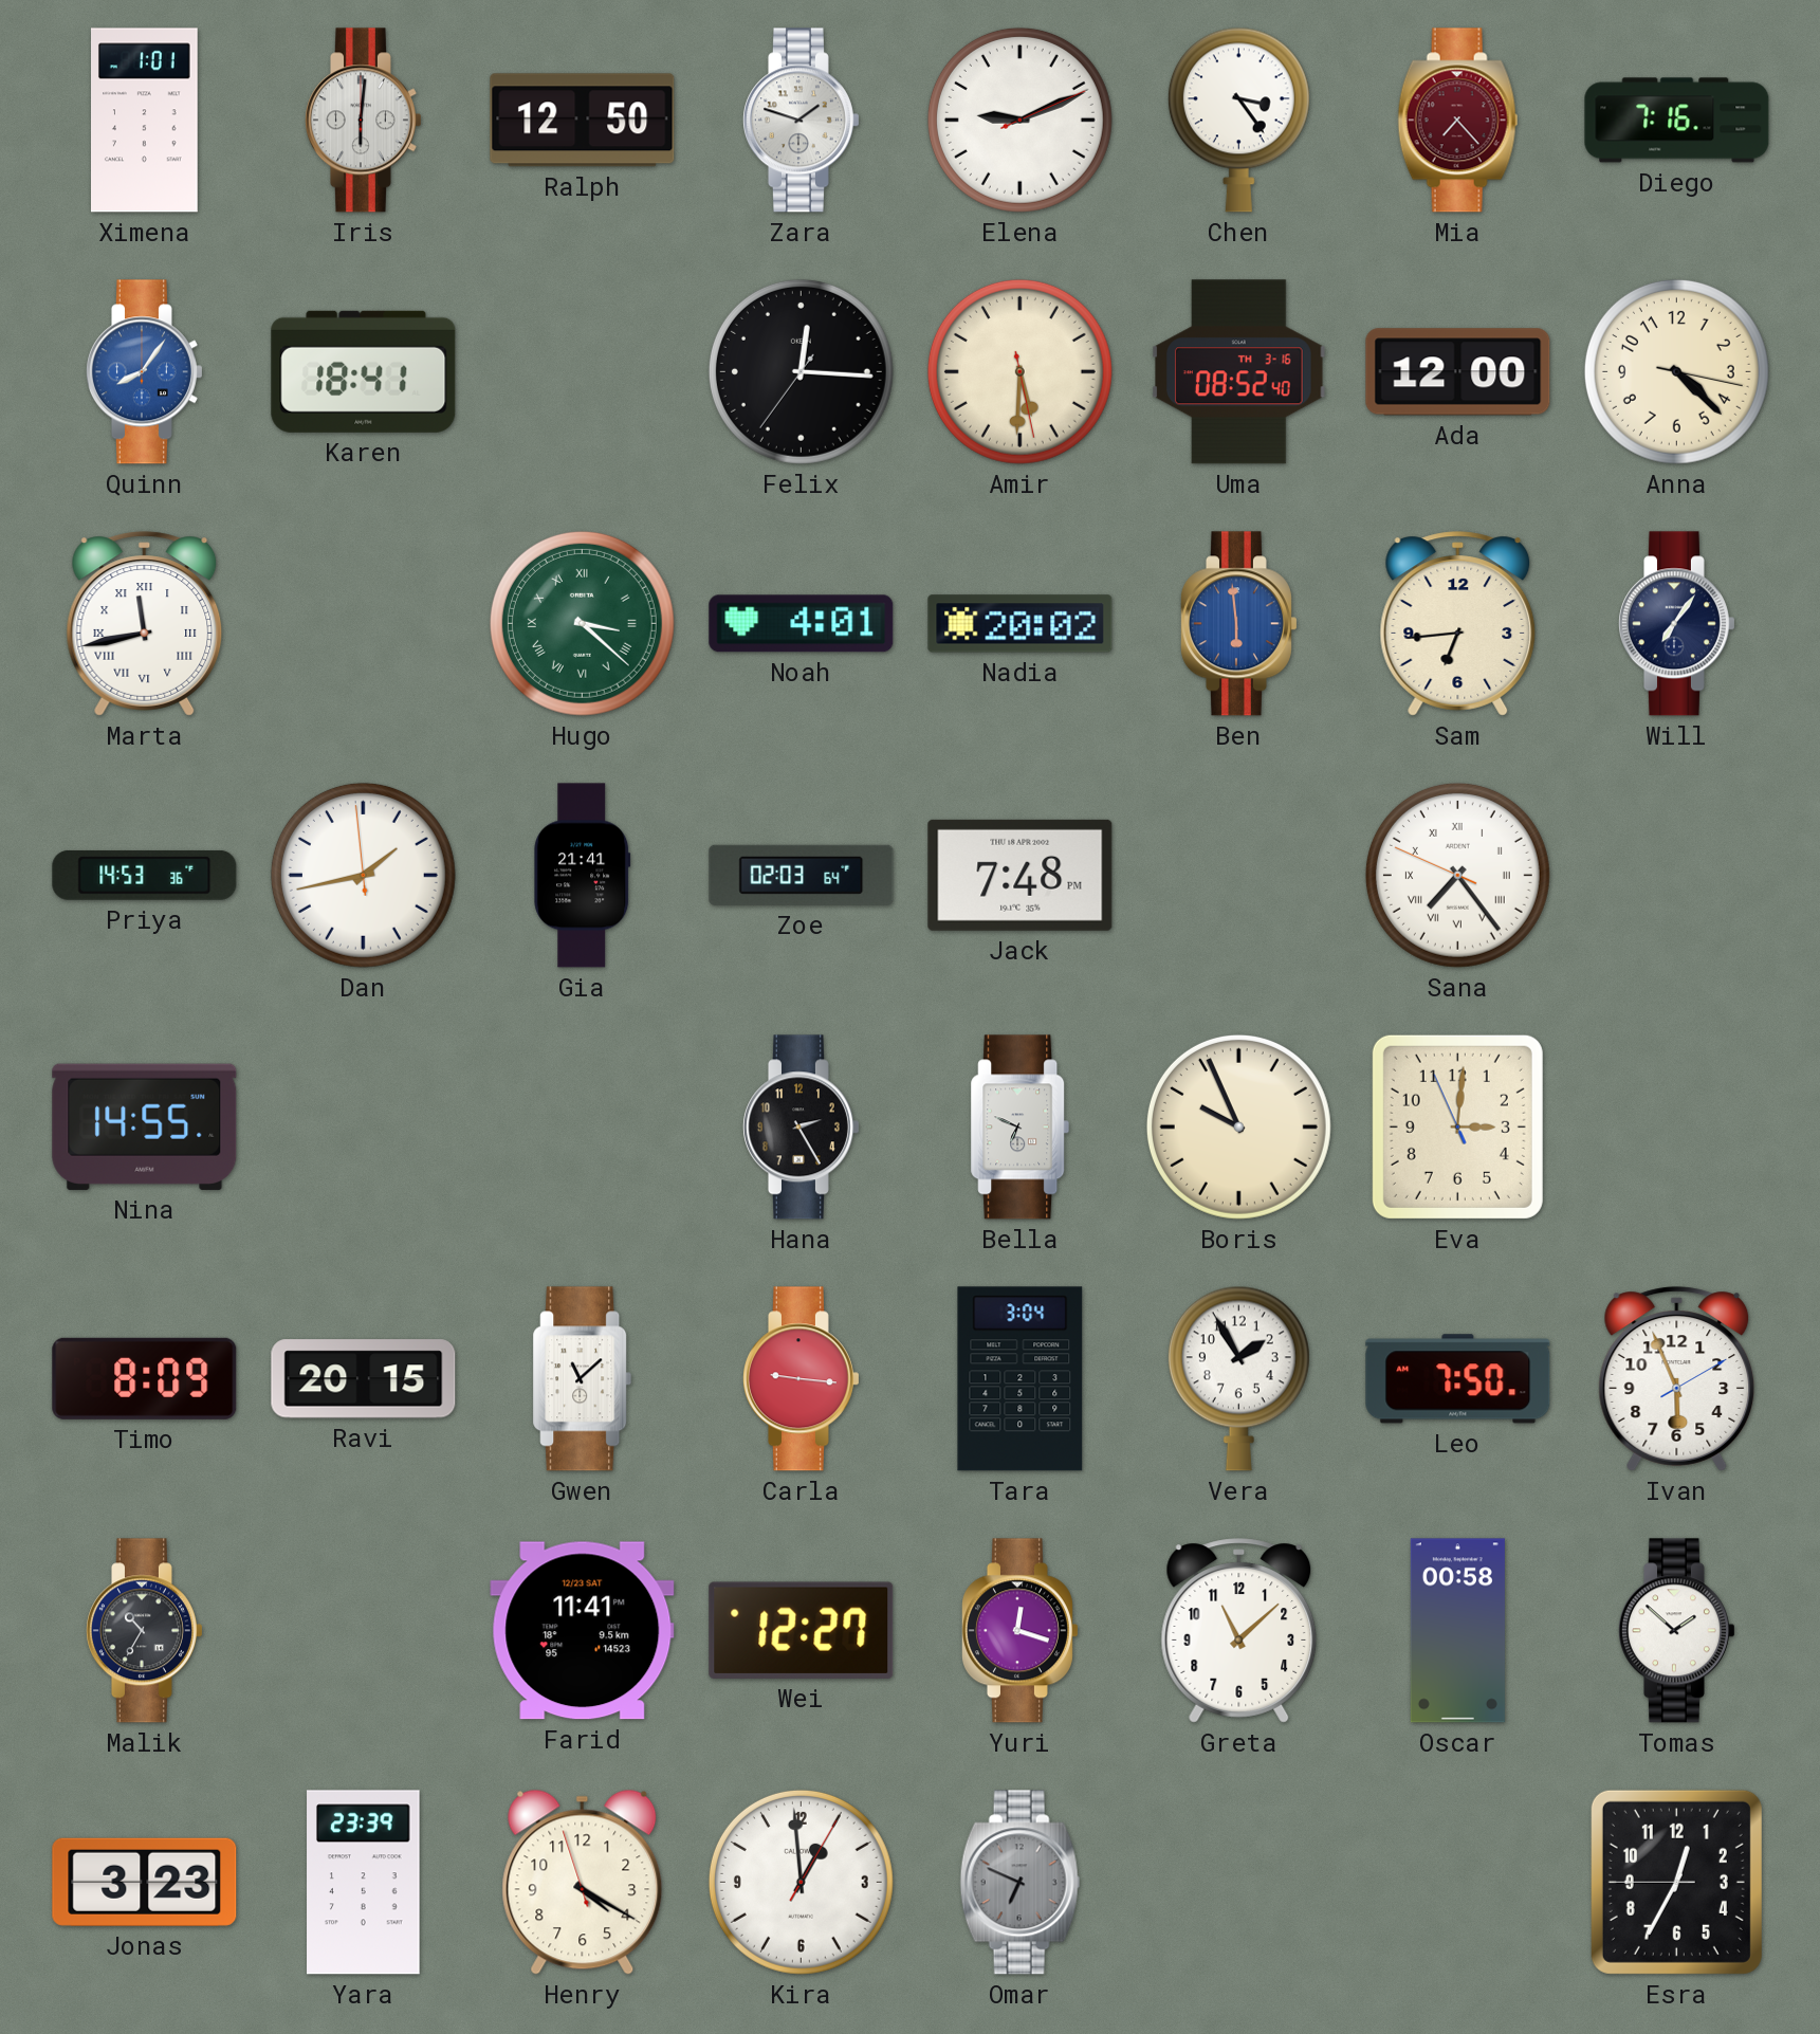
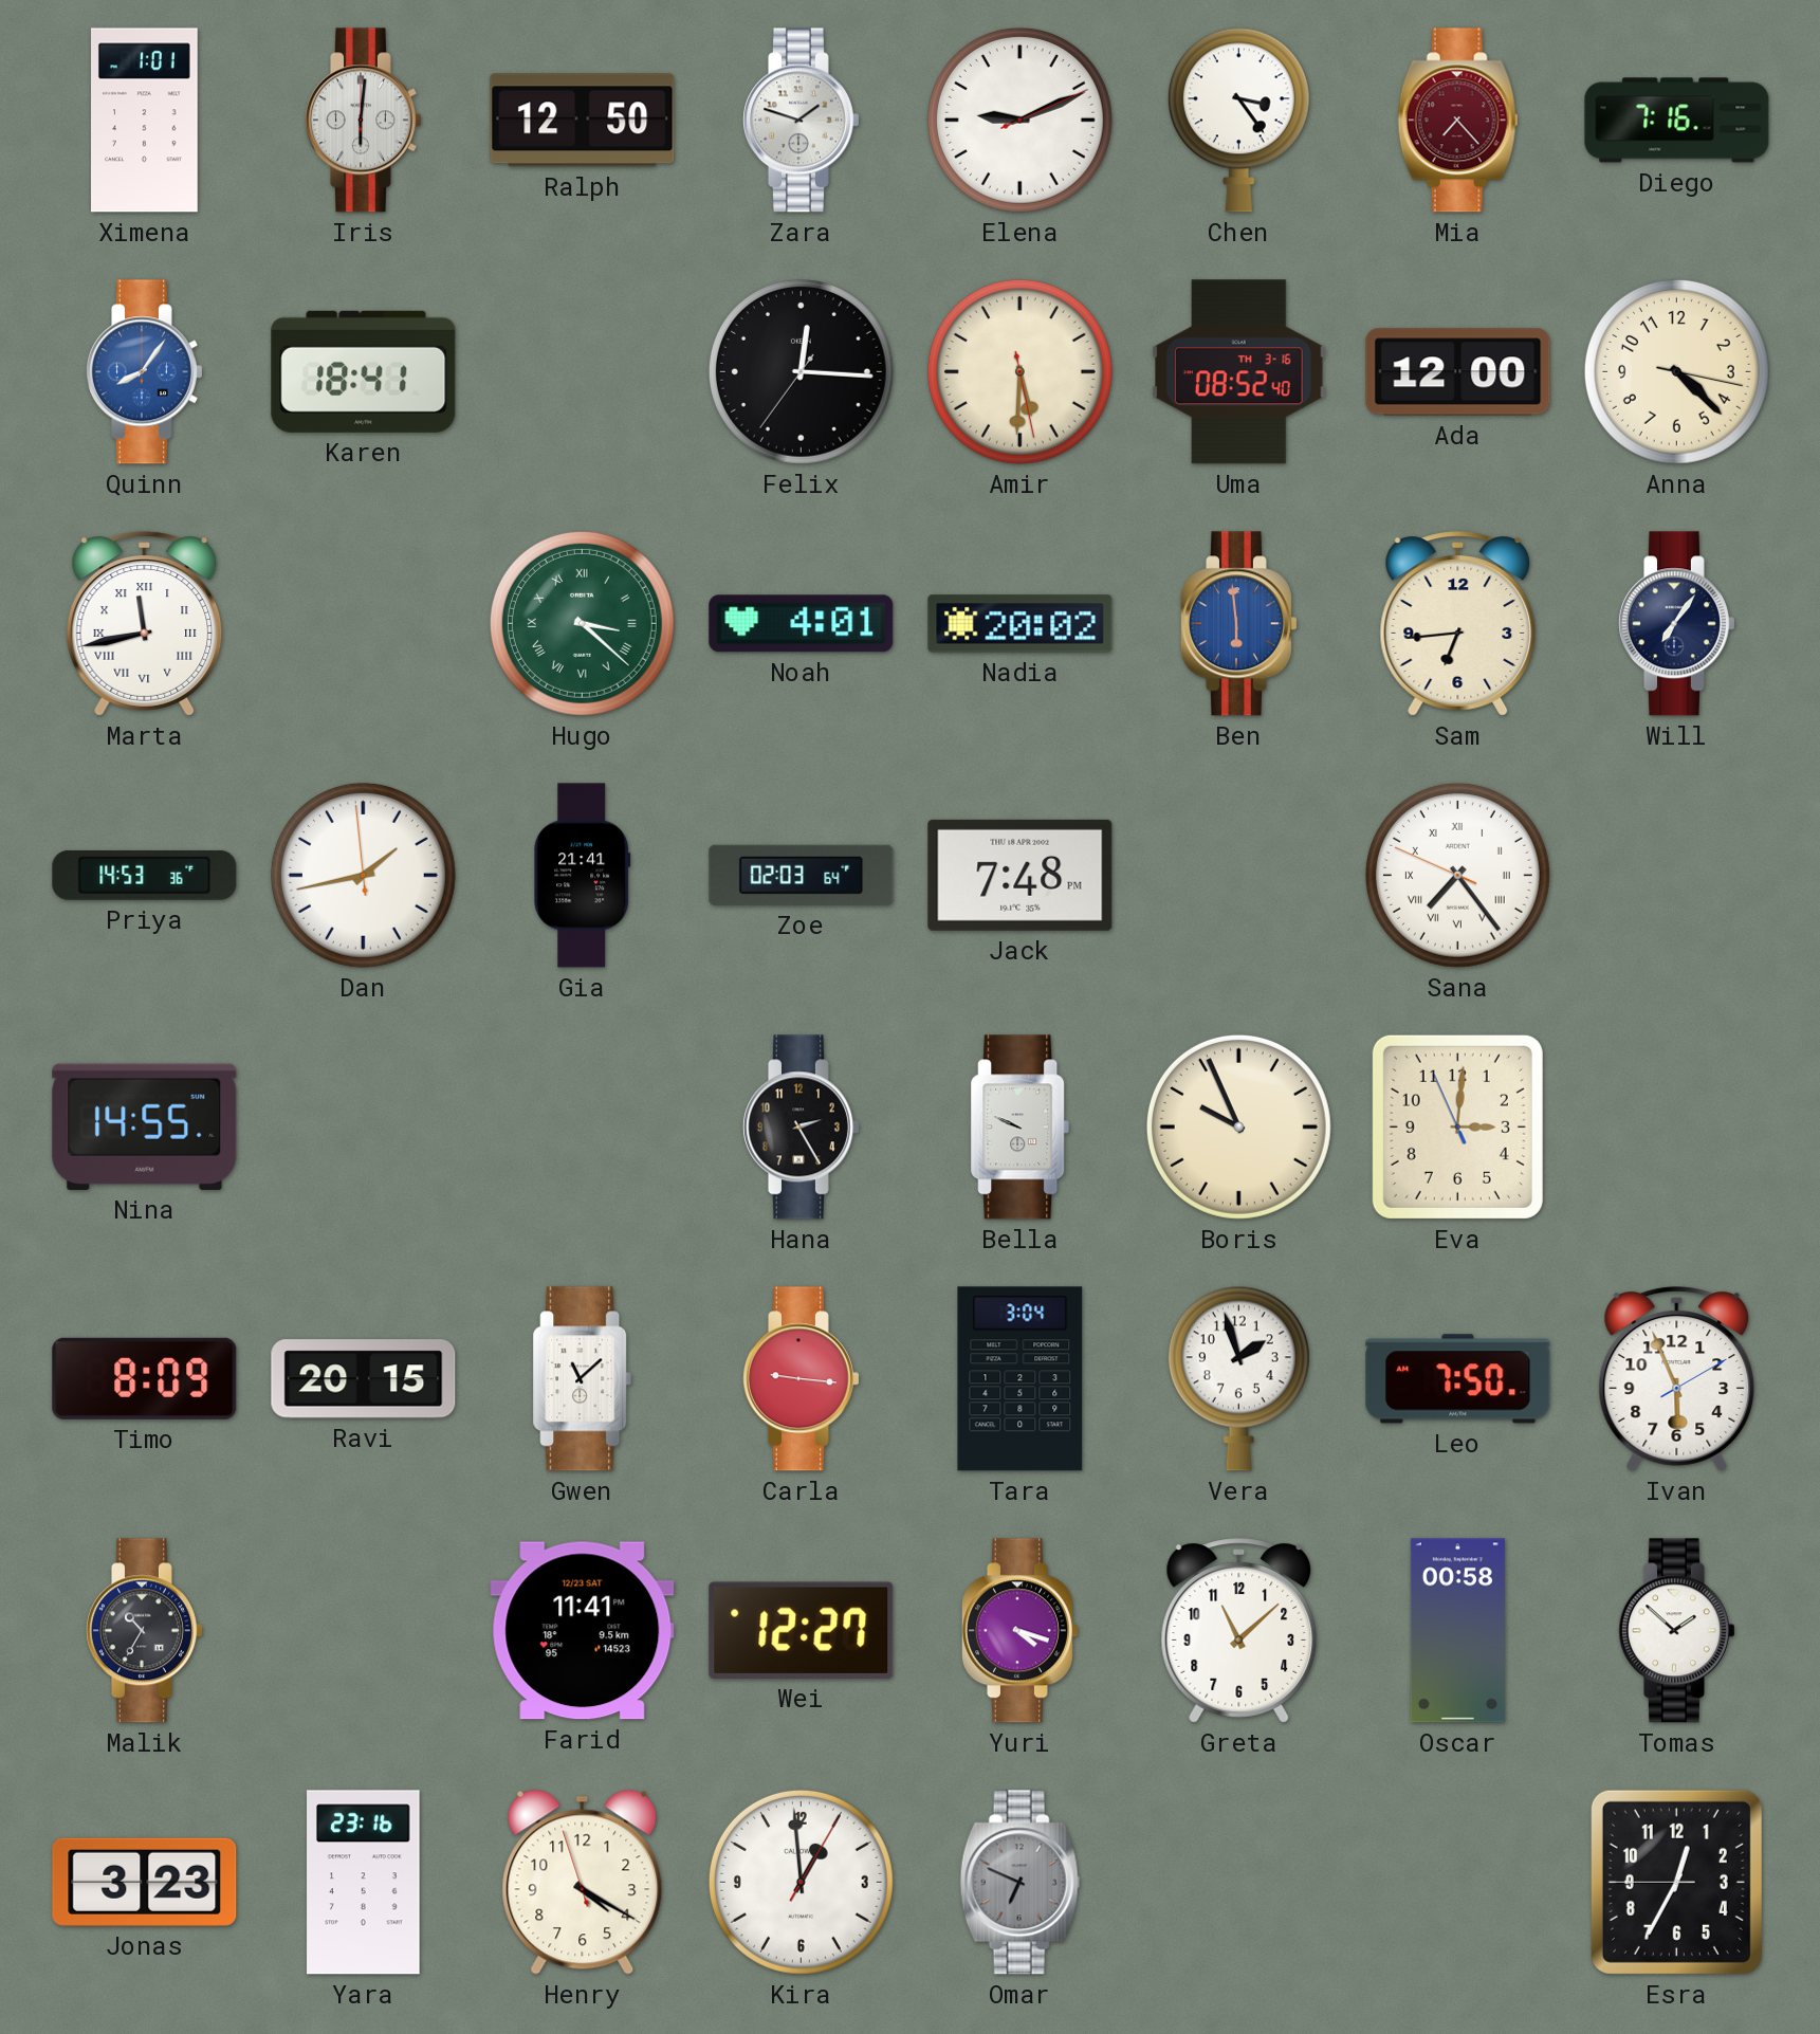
Bella: 6:49 -> 9:49 (1021, 1128)
Vera: 1:55 -> 1:57 (1238, 1378)
Yuri: 12:18 -> 4:18 (1019, 1631)
Yara: 23:39 -> 23:16 (364, 1883)
